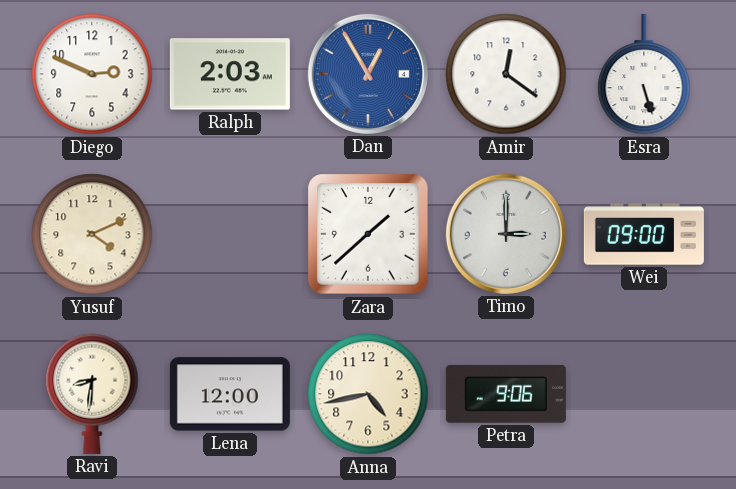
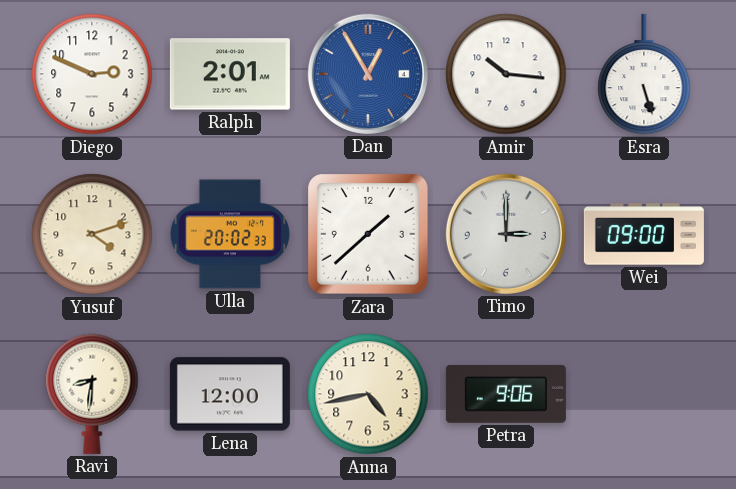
Ralph: 2:03 -> 2:01 (230, 74)
Amir: 12:21 -> 10:16 (506, 74)
Yusuf: 4:11 -> 4:12 (92, 234)
Ulla: none -> 20:02 (230, 234)
